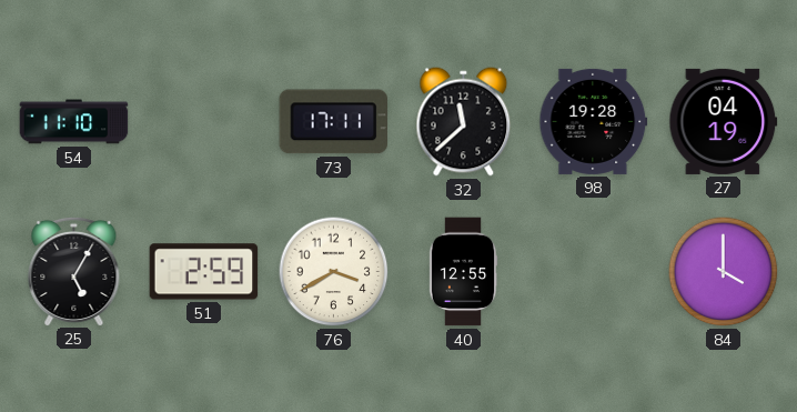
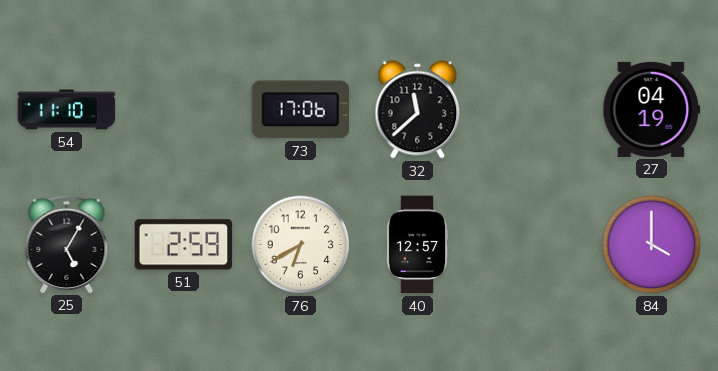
73: 17:11 -> 17:06 (301, 110)
98: 19:28 -> none (594, 121)
76: 3:40 -> 6:40 (301, 245)
40: 12:55 -> 12:57 (417, 245)
